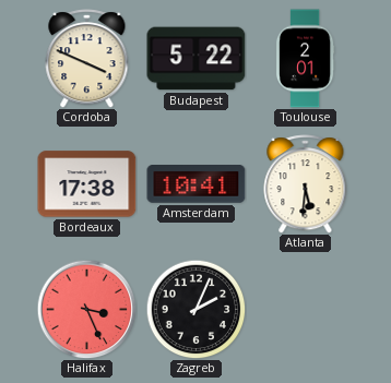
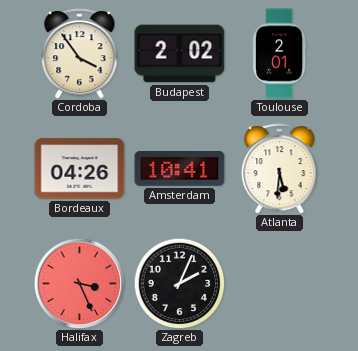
Cordoba: 3:49 -> 3:54 (80, 54)
Budapest: 5:22 -> 2:02 (180, 54)
Bordeaux: 17:38 -> 04:26 (80, 169)
